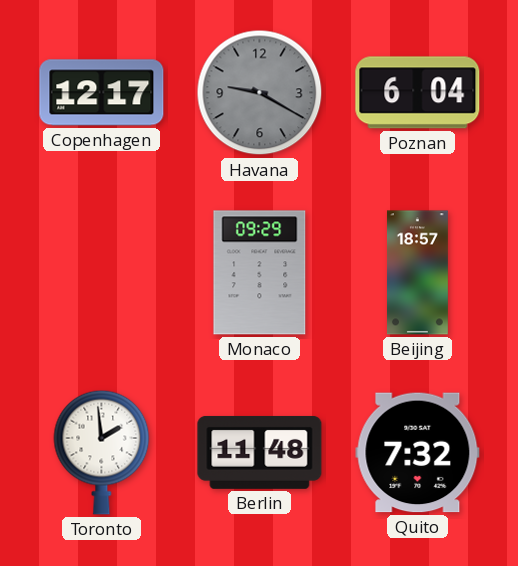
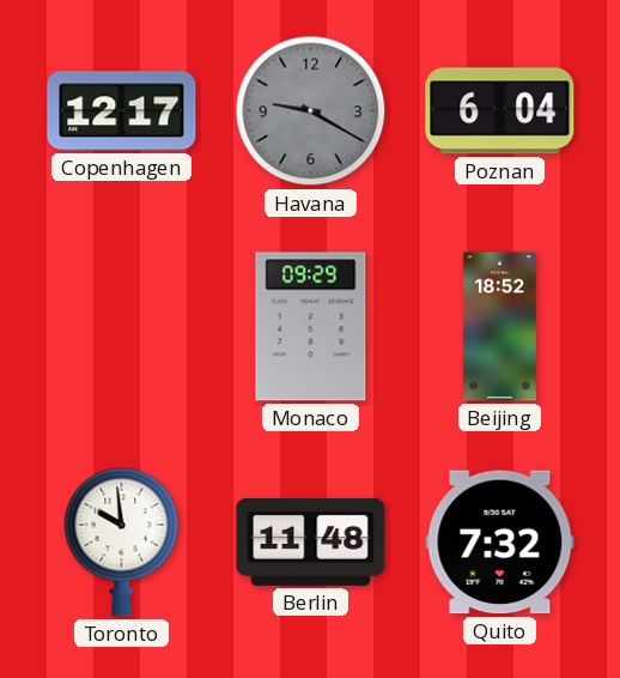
Beijing: 18:57 -> 18:52 (499, 327)
Toronto: 1:59 -> 9:59 (122, 541)
